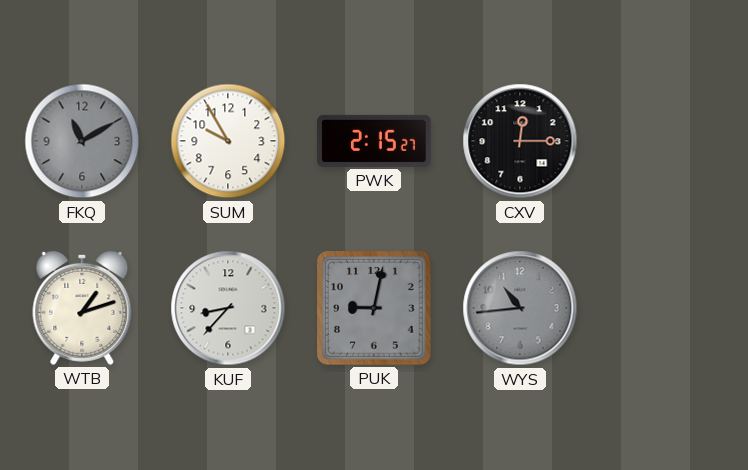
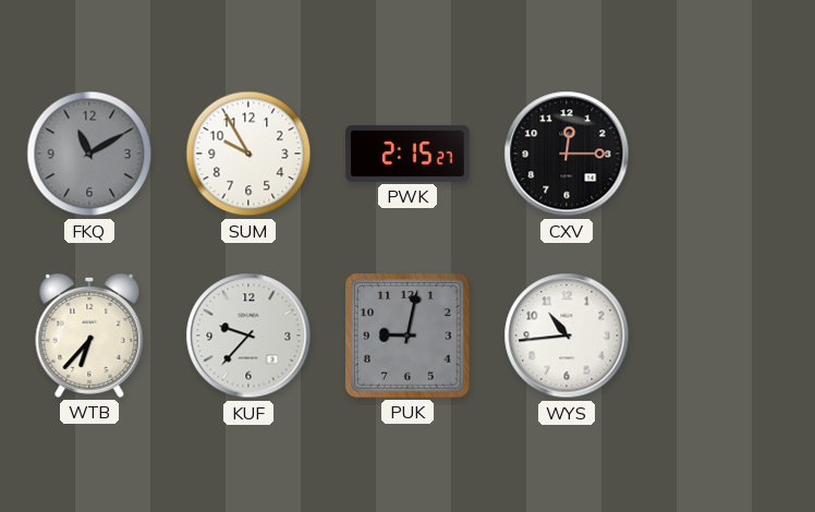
WTB: 1:12 -> 6:37 (89, 336)
KUF: 8:37 -> 9:37 (248, 336)
WYS dial: grey -> white (567, 336)
